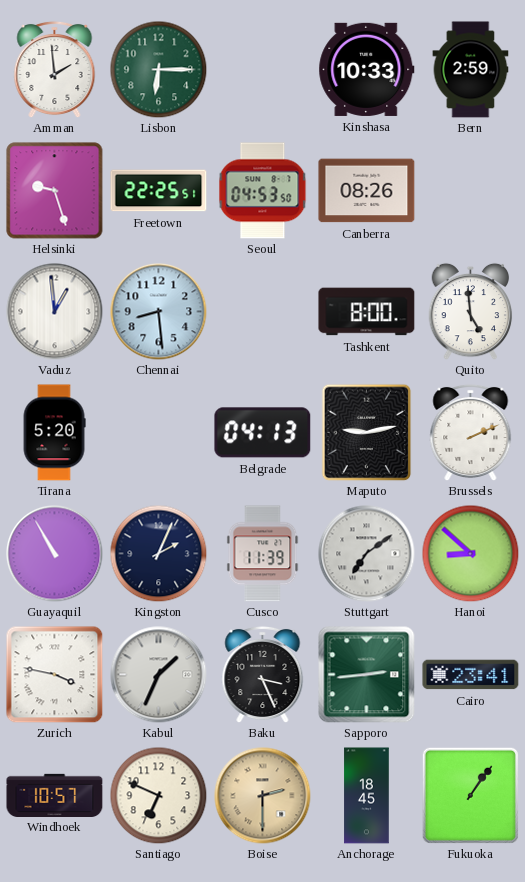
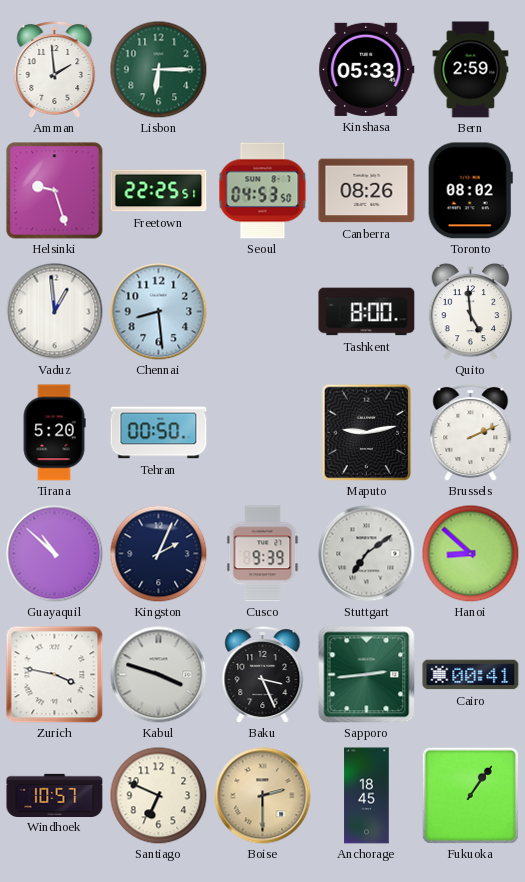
Kinshasa: 10:33 -> 05:33 (367, 69)
Toronto: none -> 08:02 (470, 191)
Tehran: none -> 00:50 (159, 433)
Belgrade: 04:13 -> none (263, 433)
Guayaquil: 10:55 -> 10:52 (55, 554)
Cusco: 11:39 -> 9:39 (263, 554)
Kabul: 1:34 -> 3:48 (159, 675)
Cairo: 23:41 -> 00:41 (471, 675)
